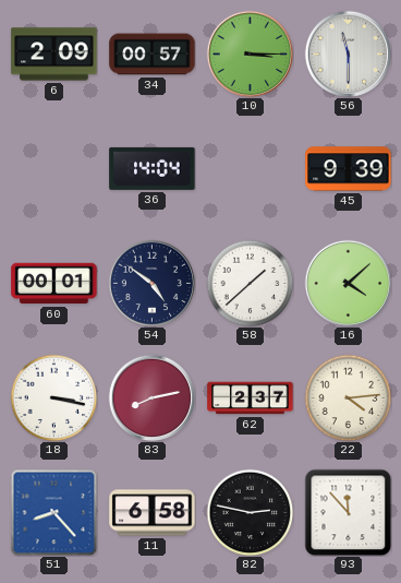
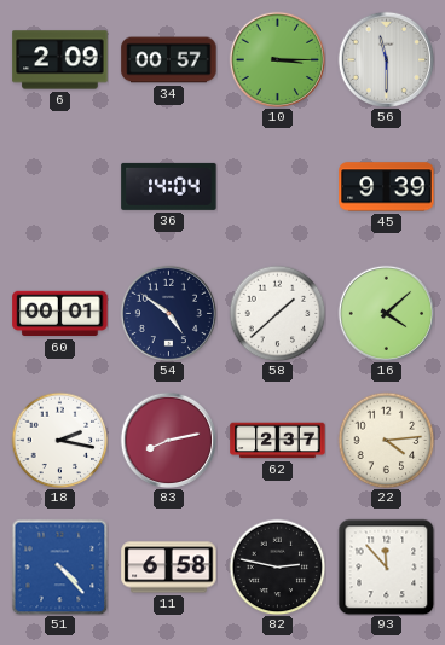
18: 3:17 -> 2:17 (59, 440)
51: 8:23 -> 4:23 (59, 566)
